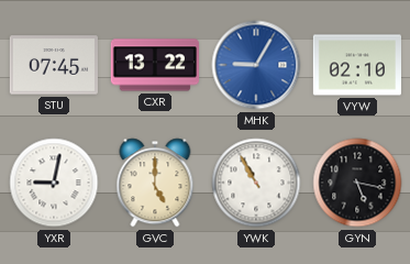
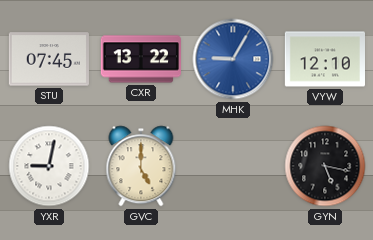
VYW: 02:10 -> 12:10 (324, 59)
YWK: 10:55 -> none (256, 183)
